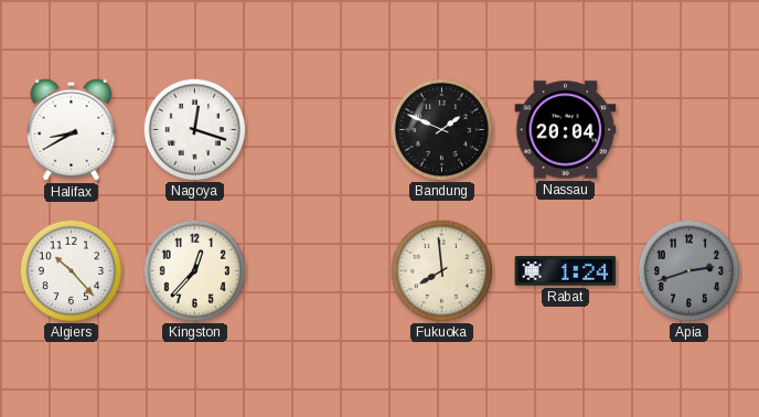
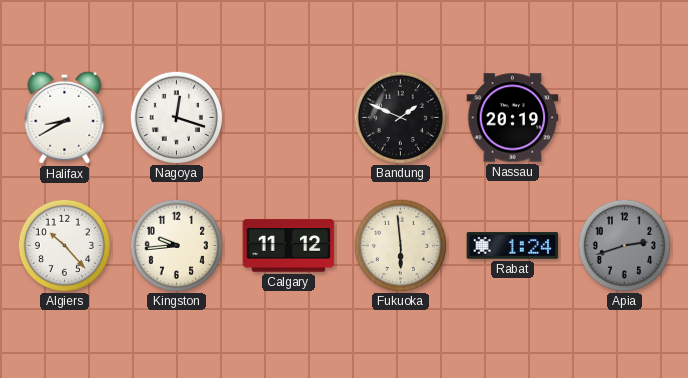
Nassau: 20:04 -> 20:19 (513, 118)
Kingston: 12:37 -> 9:44 (176, 245)
Calgary: none -> 11:12 (289, 246)
Fukuoka: 7:59 -> 5:59 (400, 245)
